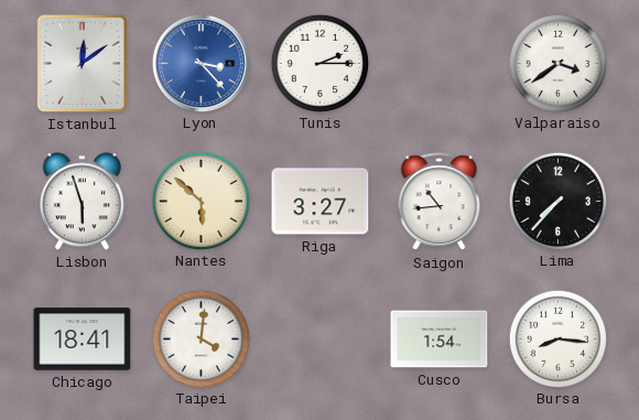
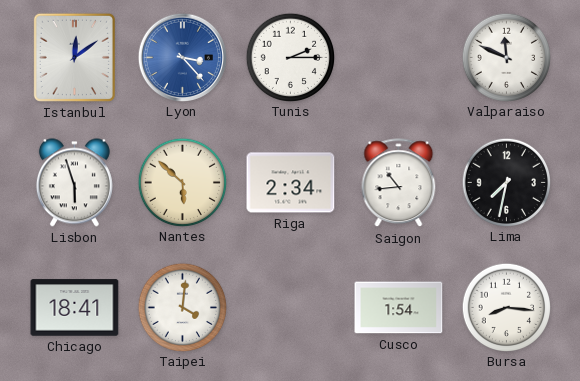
Valparaiso: 3:39 -> 11:49 (506, 57)
Riga: 3:27 -> 2:34 (291, 183)
Lima: 7:37 -> 7:32 (506, 182)
